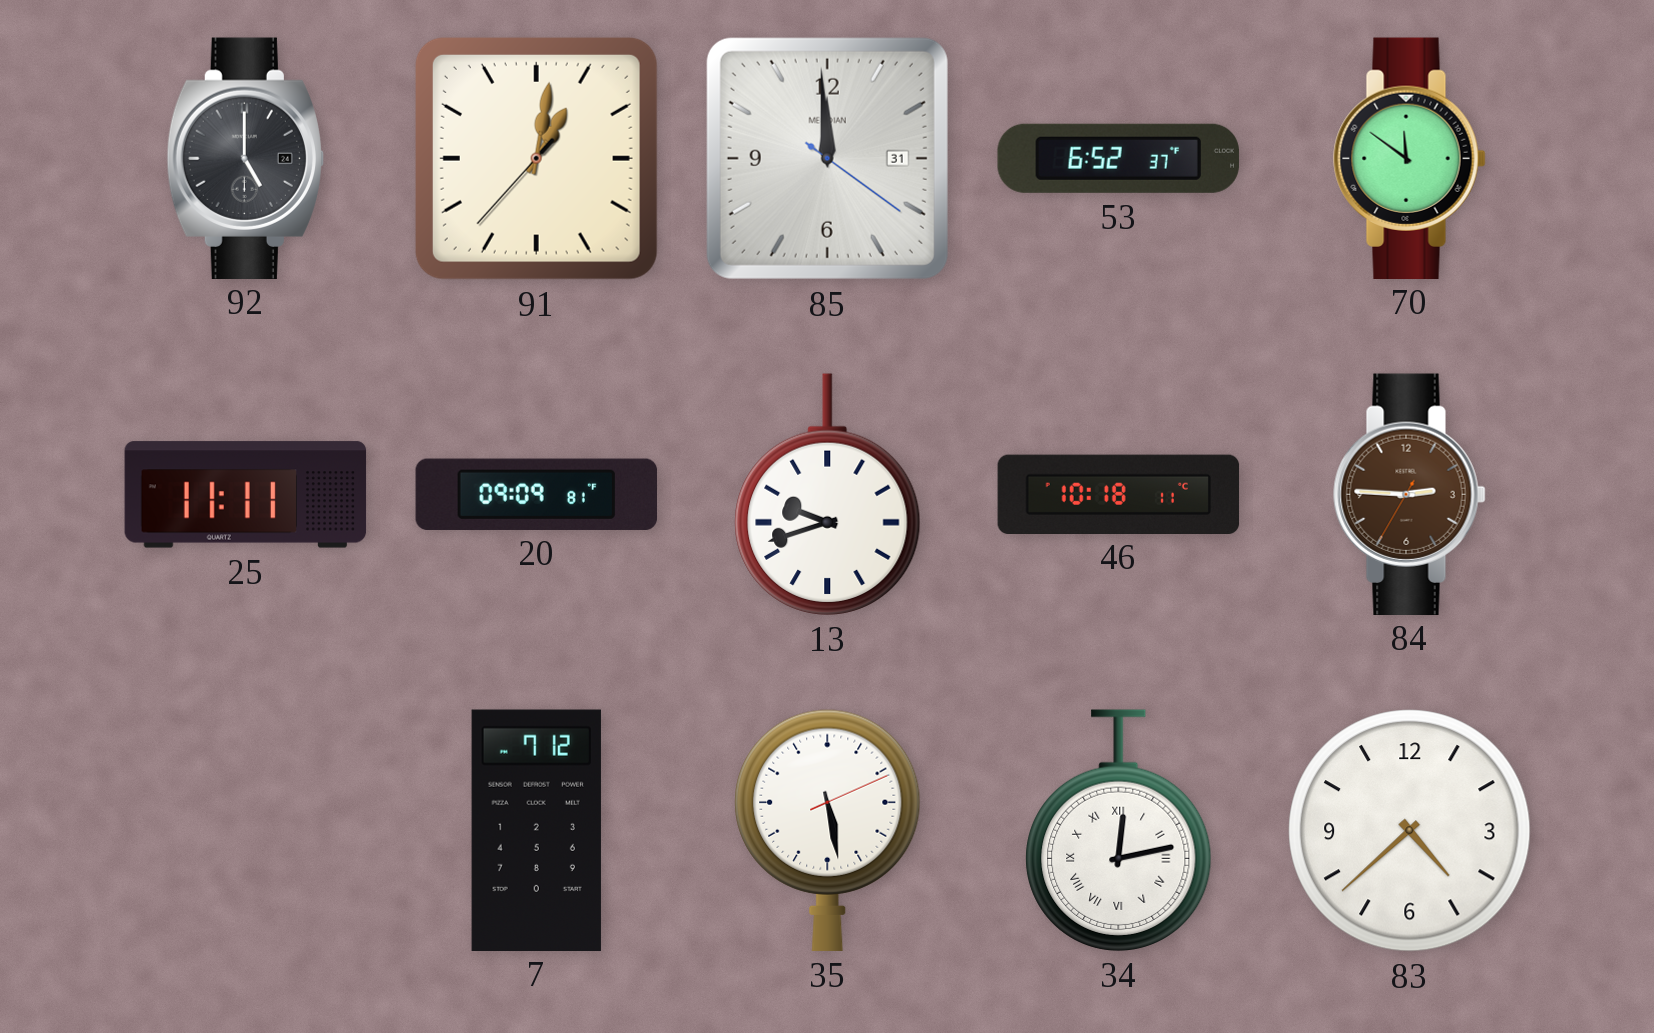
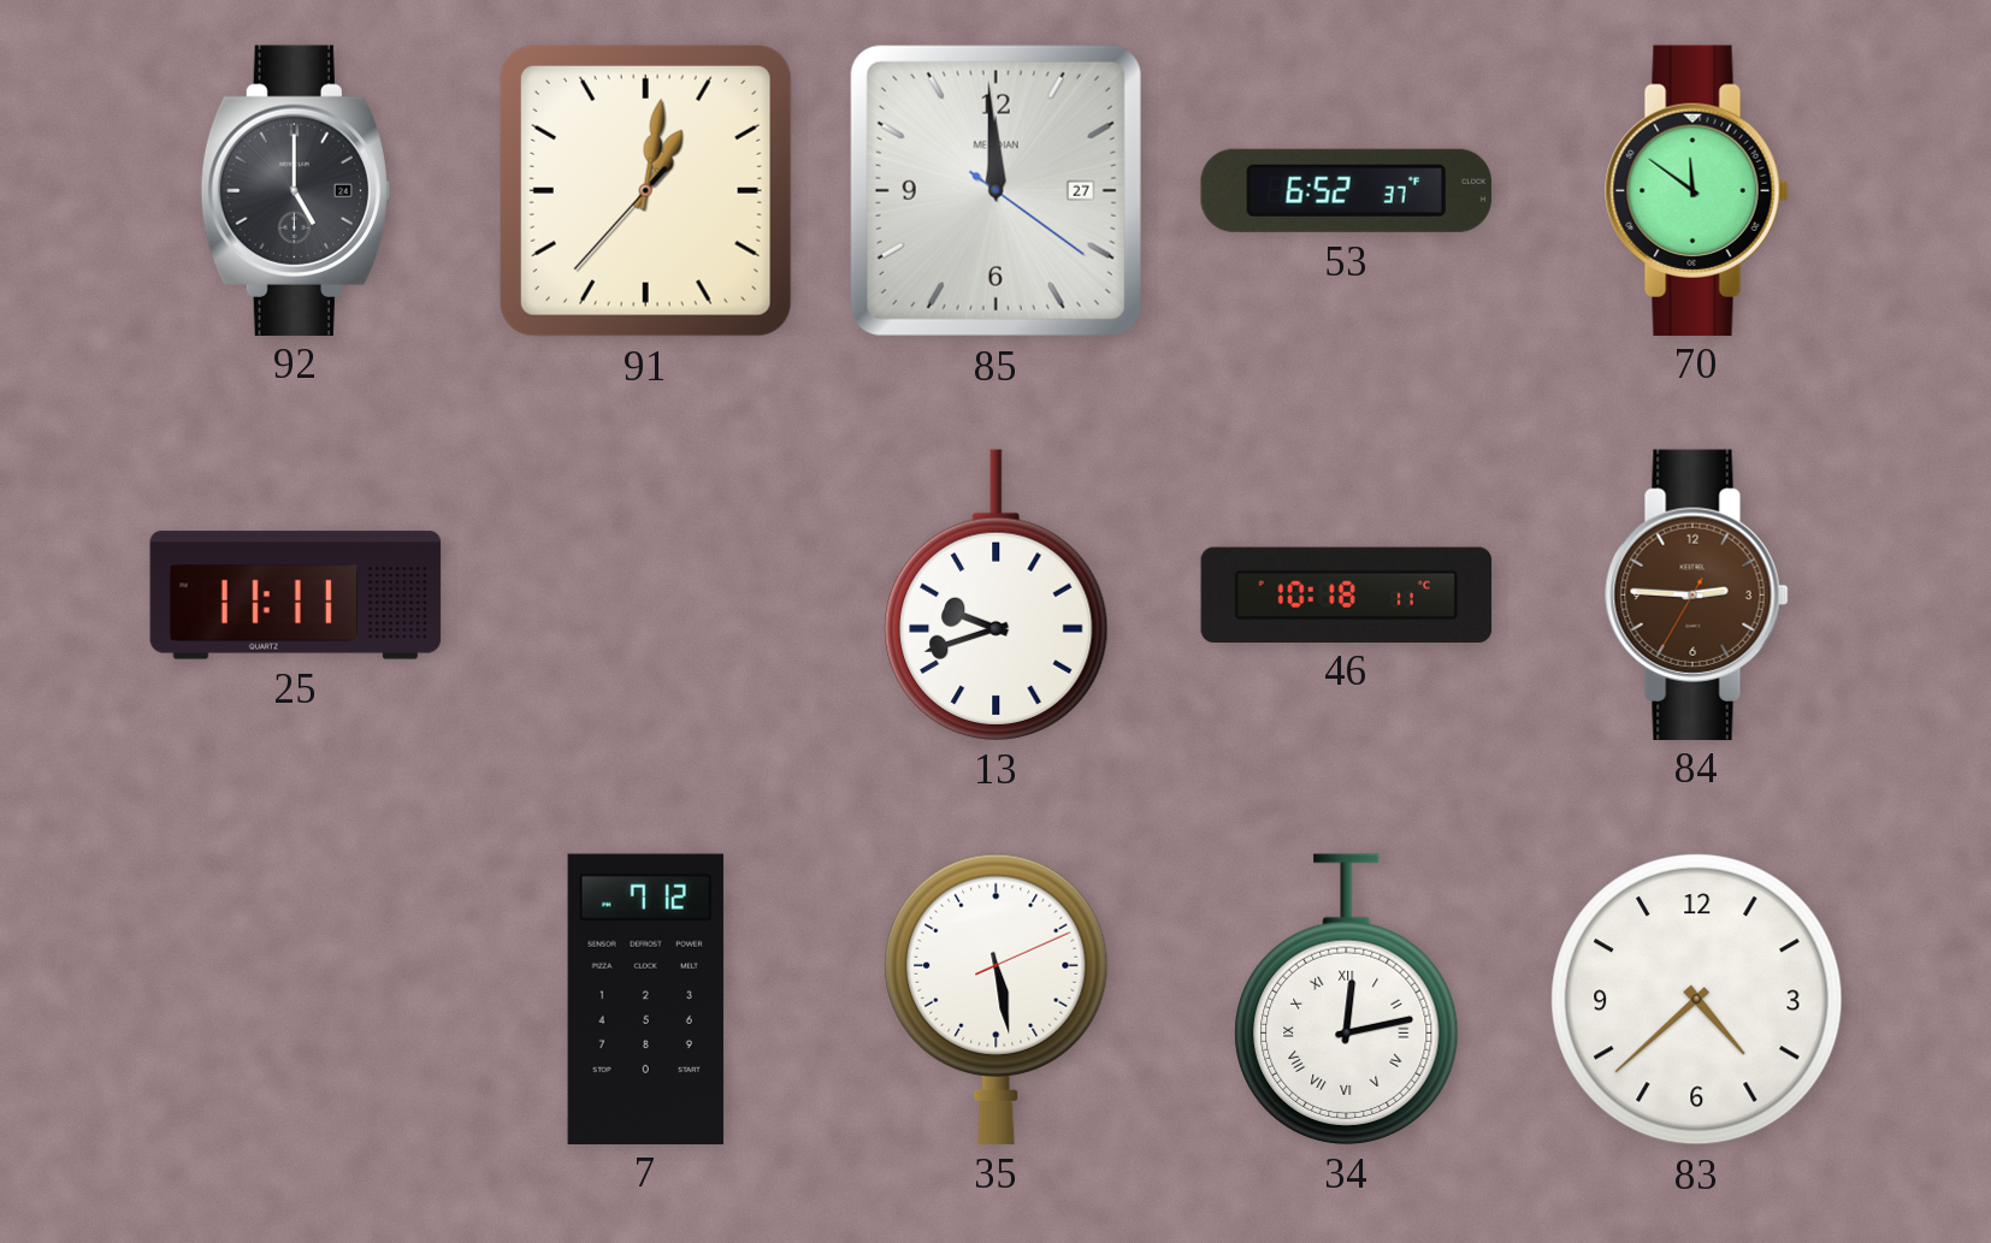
85 date: 31 -> 27 (995, 190)
20: 09:09 -> none (536, 494)
